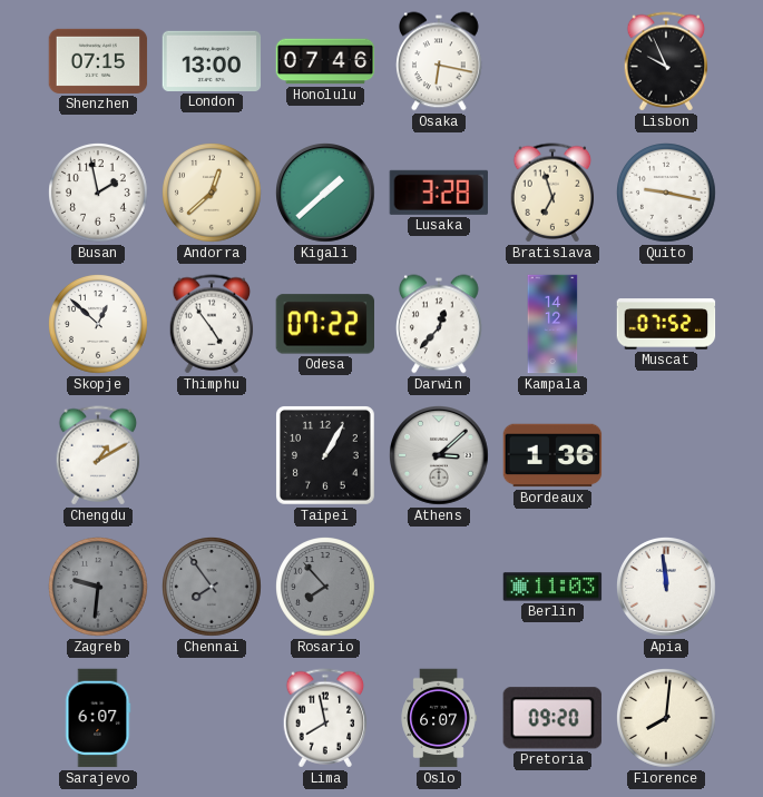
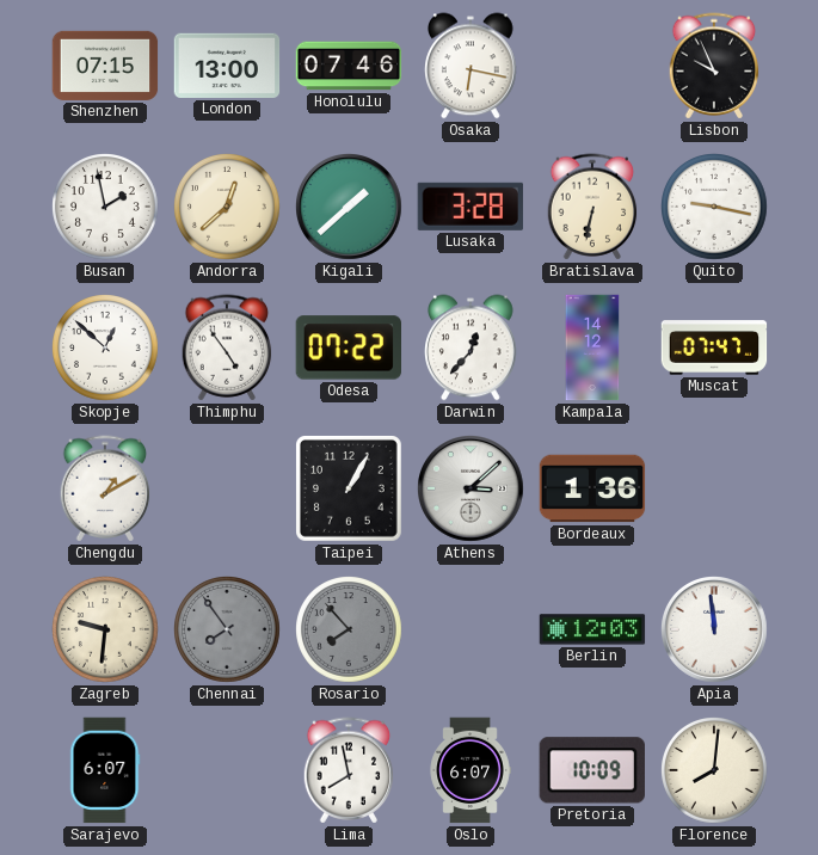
Bratislava: 6:57 -> 6:32 (592, 207)
Muscat: 07:52 -> 07:47 (714, 347)
Zagreb dial: grey -> cream (106, 631)
Berlin: 11:03 -> 12:03 (592, 629)
Pretoria: 09:20 -> 10:09 (592, 770)
